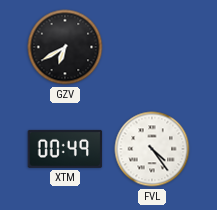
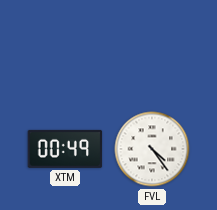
GZV: 6:40 -> none (65, 47)
